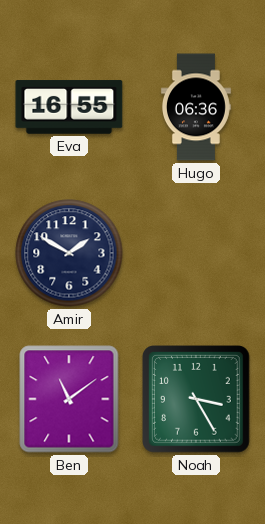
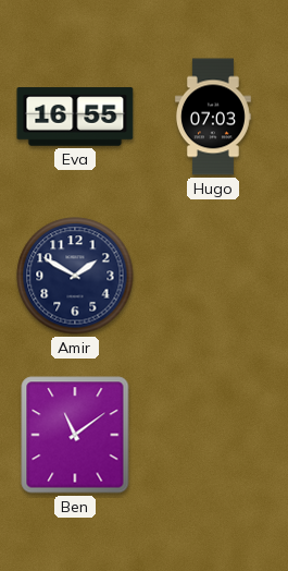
Hugo: 06:36 -> 07:03 (213, 117)
Noah: 3:25 -> none (197, 400)
